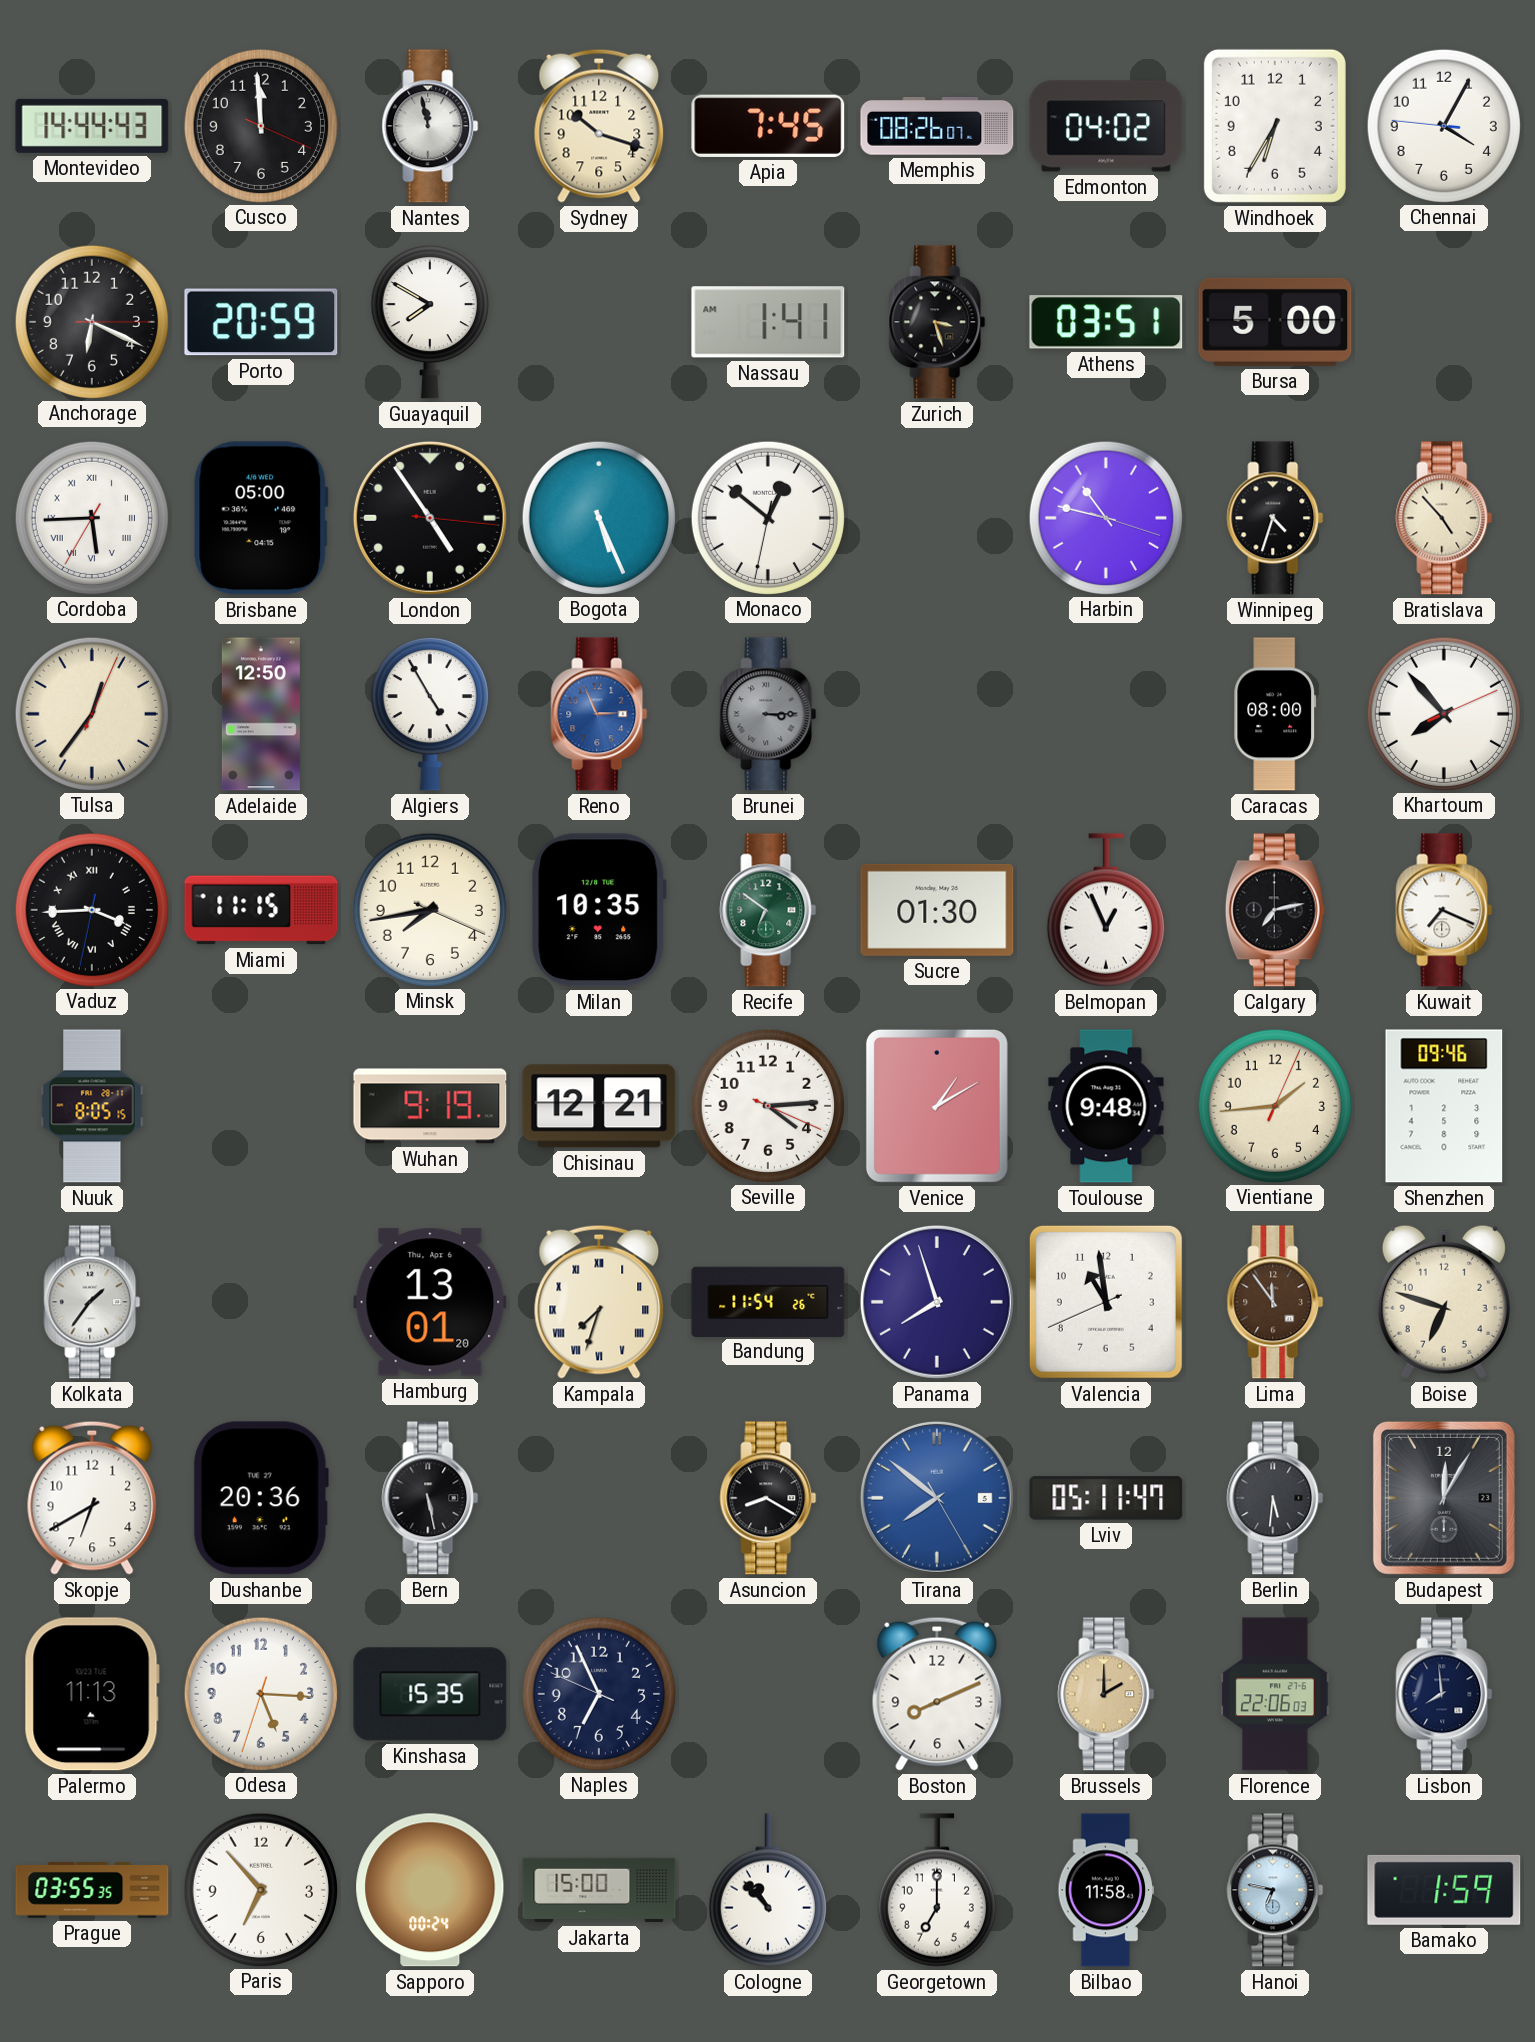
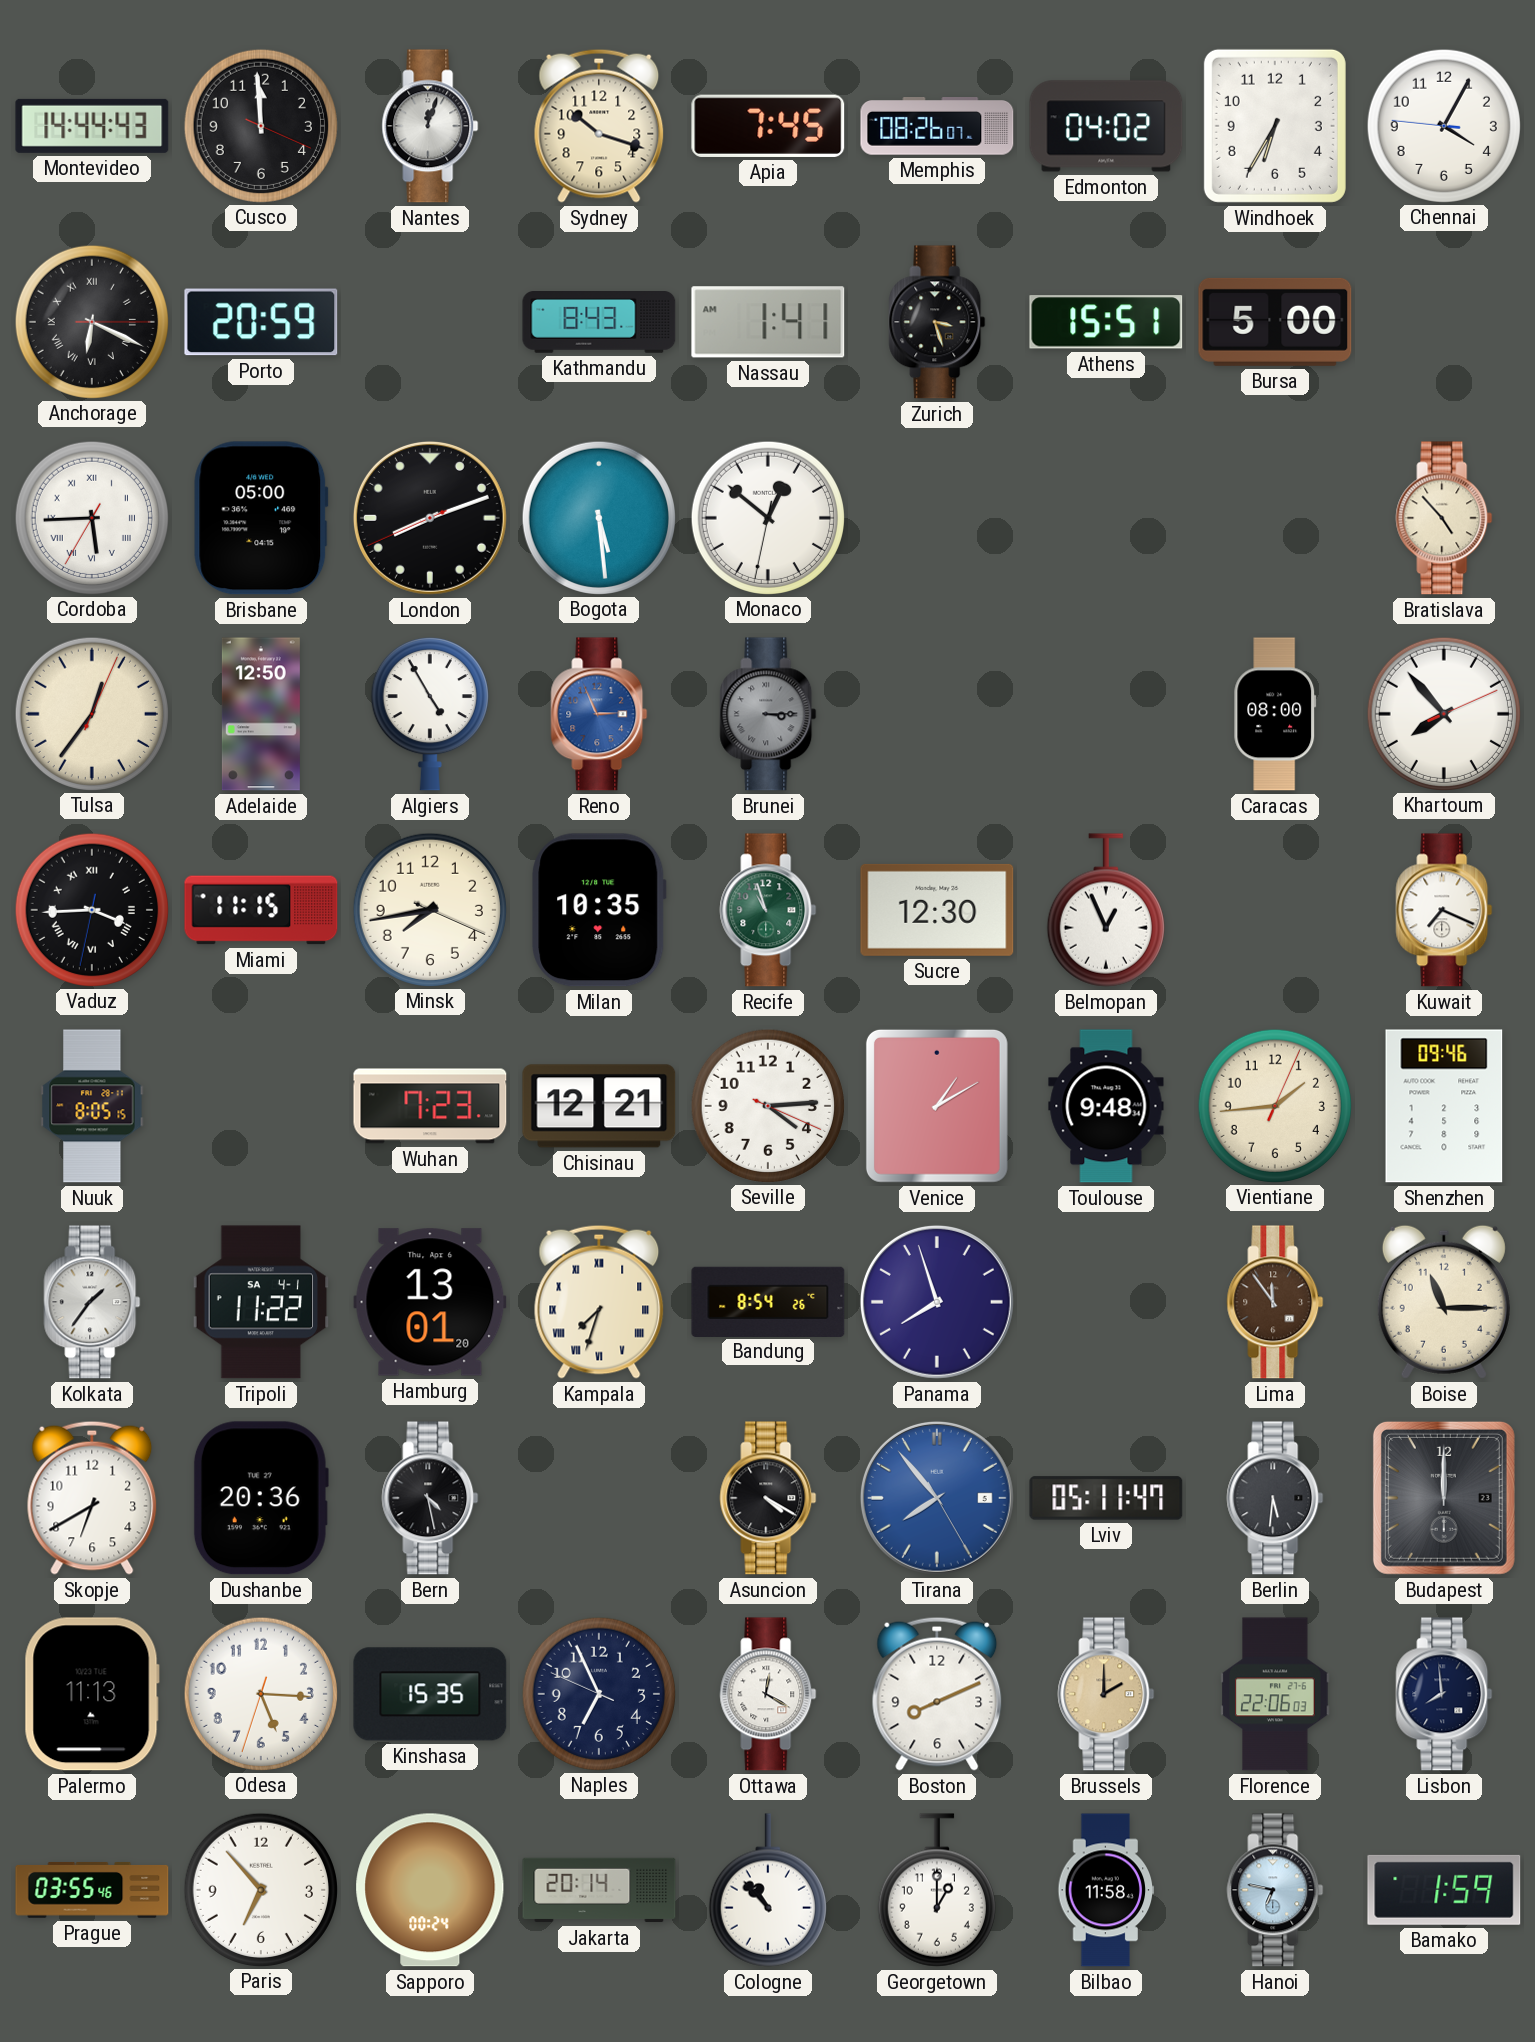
Nantes: 11:58 -> 12:03 (430, 126)
Anchorage numerals: Arabic -> Roman (91, 321)
Guayaquil: 7:50 -> none (430, 322)
Kathmandu: none -> 8:43 (599, 323)
Athens: 03:51 -> 15:51 (1106, 322)
London: 4:54 -> 8:11 (430, 518)
Bogota: 5:26 -> 5:29 (598, 517)
Harbin: 10:47 -> none (1105, 517)
Winnipeg: 4:33 -> none (1275, 518)
Recife: 6:51 -> 10:57 (768, 910)
Sucre: 01:30 -> 12:30 (937, 910)
Calgary: 7:13 -> none (1275, 910)
Wuhan: 9:19 -> 7:23 (430, 1106)
Tripoli: none -> 11:22 (261, 1302)
Bandung: 11:54 -> 8:54 (768, 1301)
Valencia: 10:58 -> none (1106, 1302)
Boise: 6:48 -> 11:15 (1444, 1302)
Bern: 5:28 -> 4:28 (430, 1498)
Asuncion: 8:20 -> 4:20 (768, 1498)
Tirana: 7:51 -> 7:53 (937, 1498)
Budapest: 12:05 -> 12:00 (1444, 1498)
Ottawa: none -> 12:20 (768, 1694)
Prague: 03:55:35 -> 03:55:46 (92, 1890)
Jakarta: 15:00 -> 20:14 (599, 1890)
Georgetown: 7:00 -> 1:00 (937, 1890)
